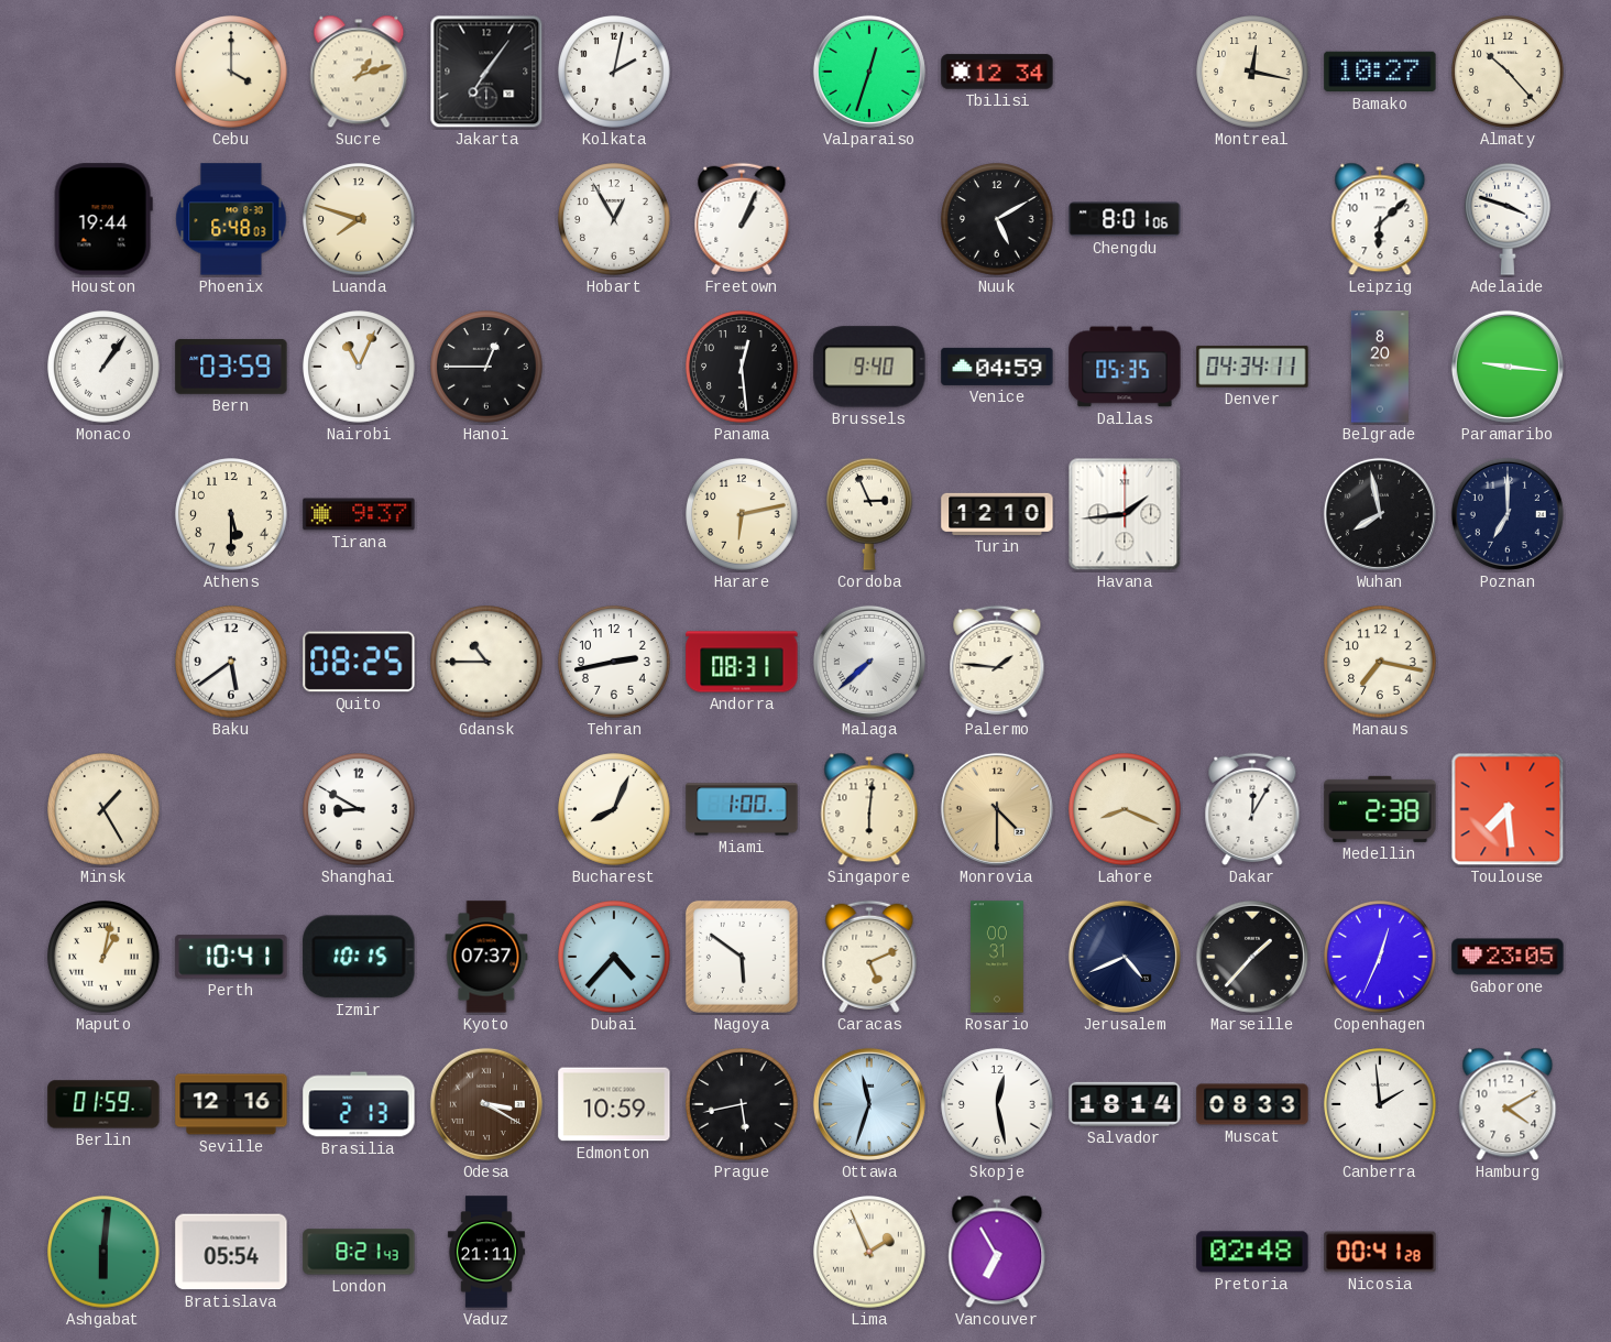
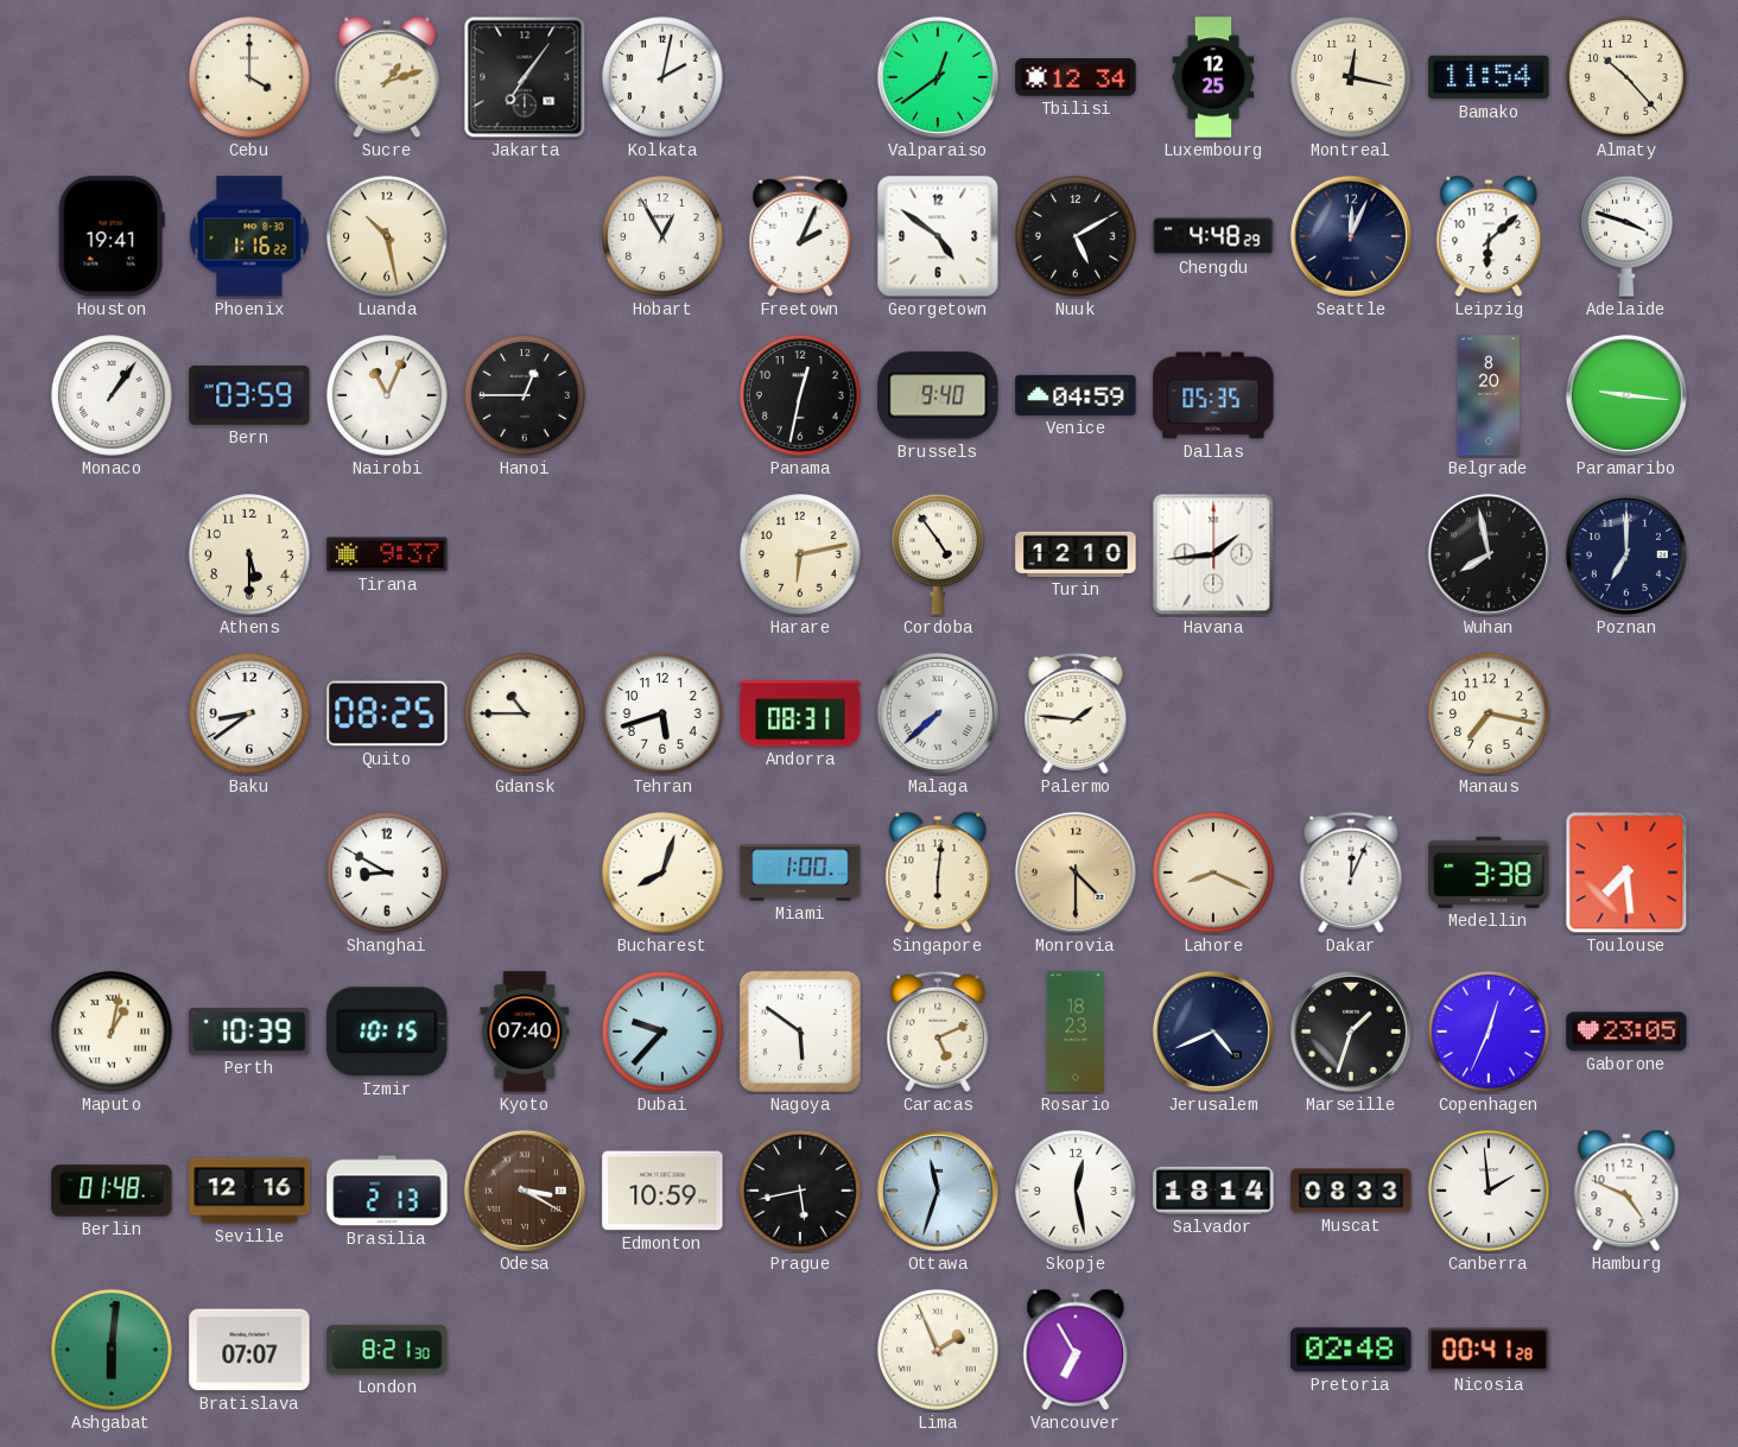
Valparaiso: 12:33 -> 12:39 (938, 77)
Luxembourg: none -> 12:25 (1213, 77)
Bamako: 10:27 -> 11:54 (1489, 77)
Houston: 19:44 -> 19:41 (112, 236)
Phoenix: 6:48 -> 1:16 (249, 236)
Luanda: 7:48 -> 10:28 (387, 236)
Freetown: 1:04 -> 2:04 (800, 236)
Georgetown: none -> 4:51 (938, 236)
Chengdu: 8:01 -> 4:48 (1213, 236)
Seattle: none -> 12:04 (1351, 236)
Panama: 12:29 -> 12:32 (800, 395)
Denver: 04:34 -> none (1252, 367)
Cordoba: 2:56 -> 4:54 (939, 554)
Baku: 5:39 -> 8:39 (249, 713)
Tehran: 2:43 -> 5:42 (662, 713)
Minsk: 1:25 -> none (103, 809)
Bucharest: 8:04 -> 8:03 (662, 872)
Dakar: 12:05 -> 12:04 (1351, 872)
Medellin: 2:38 -> 3:38 (1489, 872)
Perth: 10:41 -> 10:39 (249, 1032)
Kyoto: 07:37 -> 07:40 (525, 1032)
Dubai: 4:37 -> 9:37 (662, 1032)
Rosario: 00:31 -> 18:23 (1077, 1032)
Marseille: 1:37 -> 1:33 (1351, 1032)
Berlin: 01:59 -> 01:48 (112, 1191)
Hamburg: 4:10 -> 4:49 (1626, 1191)
Bratislava: 05:54 -> 07:07 (249, 1350)
London: 8:21:43 -> 8:21:30 (387, 1350)
Vaduz: 21:11 -> none (486, 1252)
